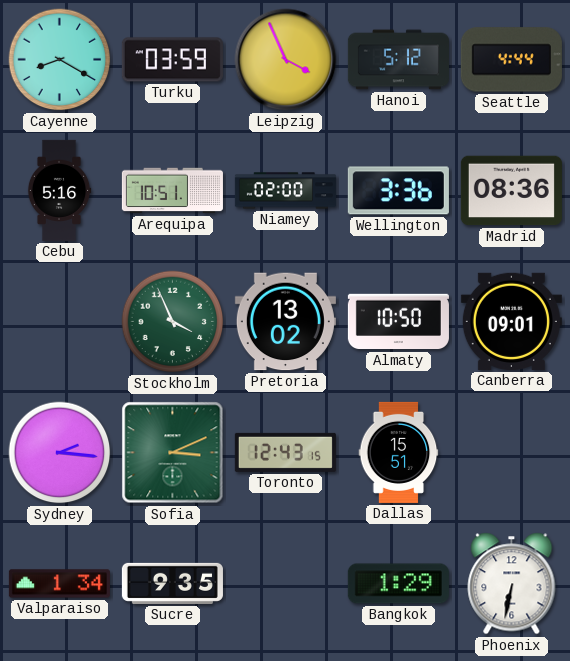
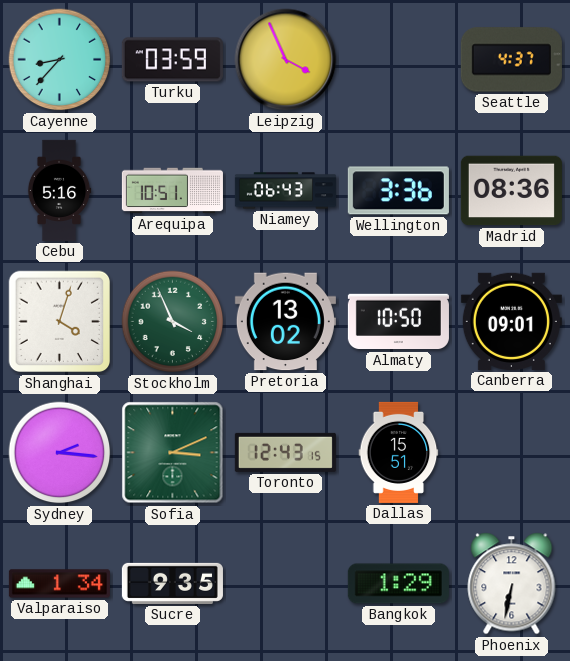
Cayenne: 8:20 -> 8:37 (60, 60)
Hanoi: 5:12 -> none (398, 60)
Seattle: 4:44 -> 4:37 (511, 60)
Niamey: 02:00 -> 06:43 (285, 191)
Shanghai: none -> 4:03 (60, 322)
